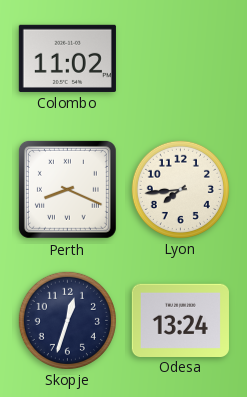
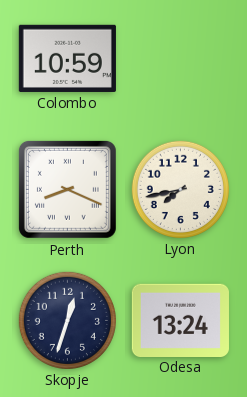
Colombo: 11:02 -> 10:59 (67, 58)
Lyon: 7:44 -> 7:43 (180, 189)
